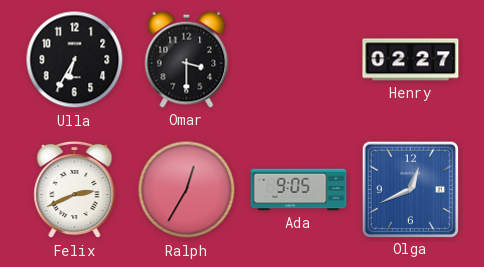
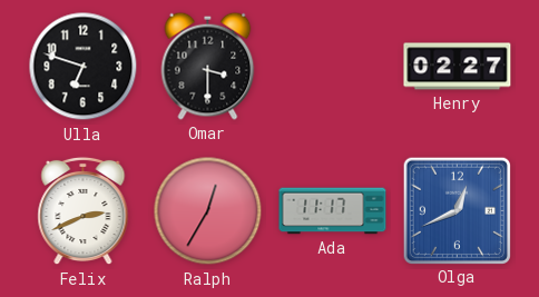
Ulla: 6:35 -> 6:48 (84, 67)
Ada: 9:05 -> 11:17 (333, 211)
